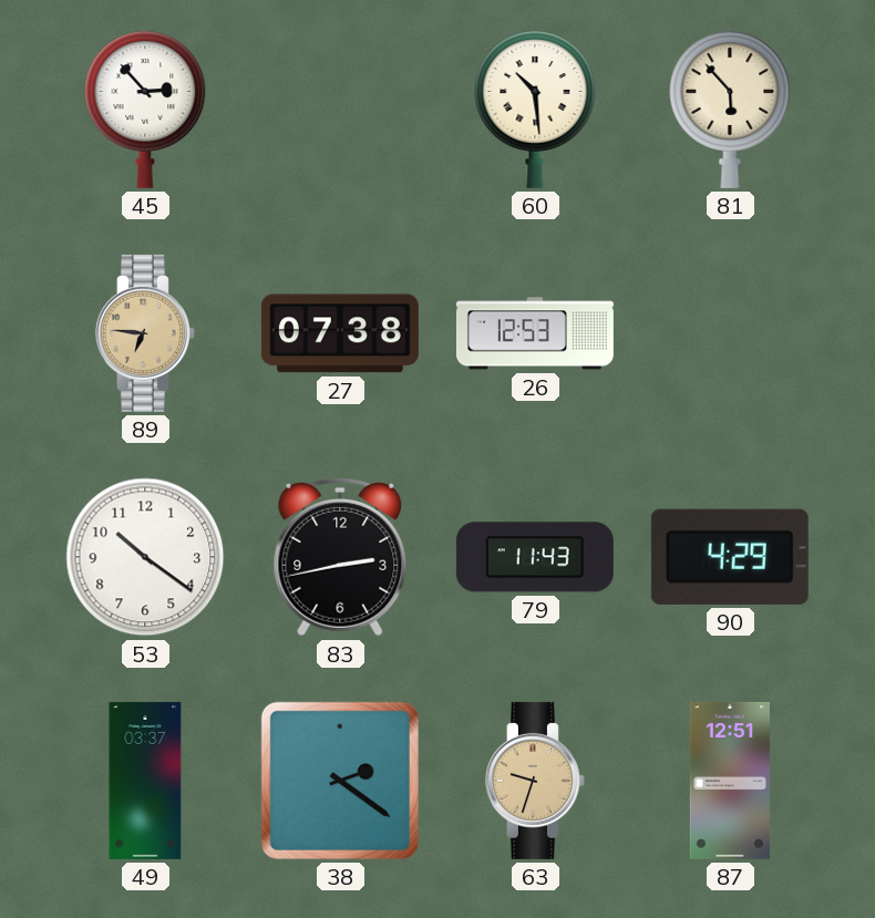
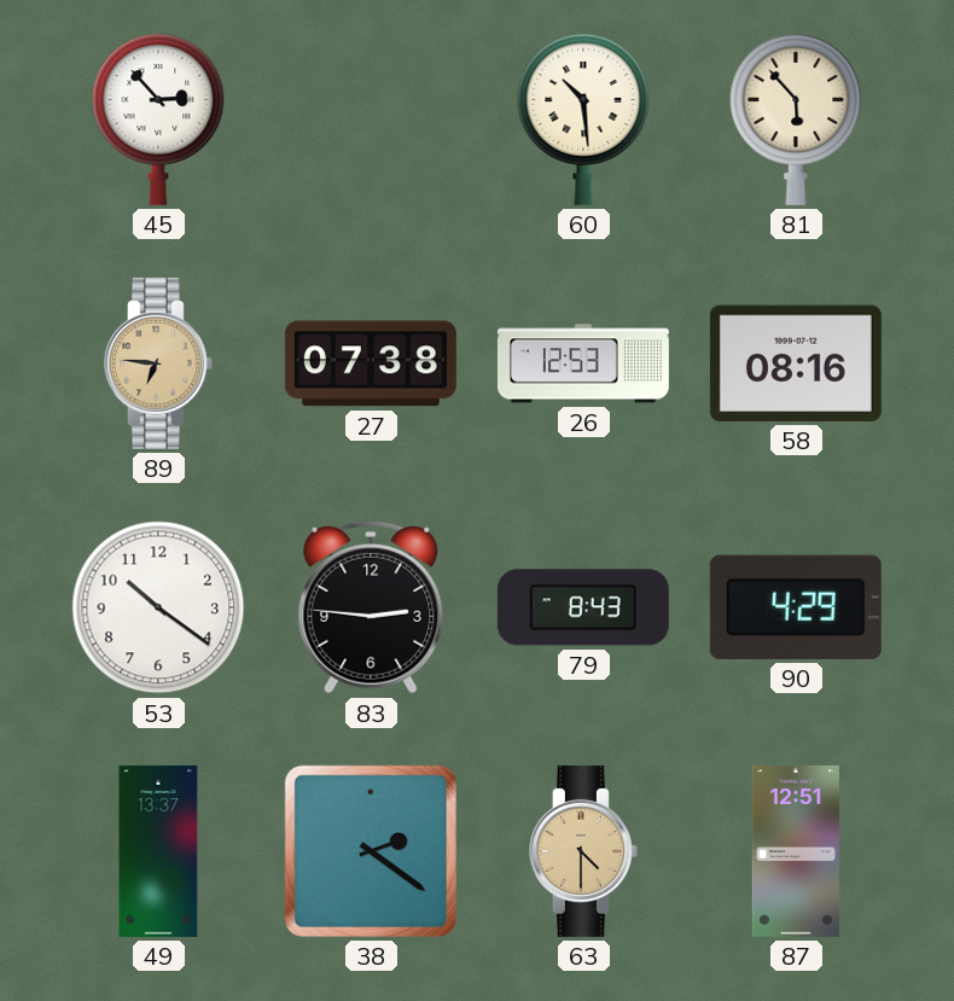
58: none -> 08:16 (796, 363)
83: 2:43 -> 2:46 (371, 607)
79: 11:43 -> 8:43 (583, 607)
49: 03:37 -> 13:37 (158, 851)
63: 9:33 -> 4:30 (583, 851)
